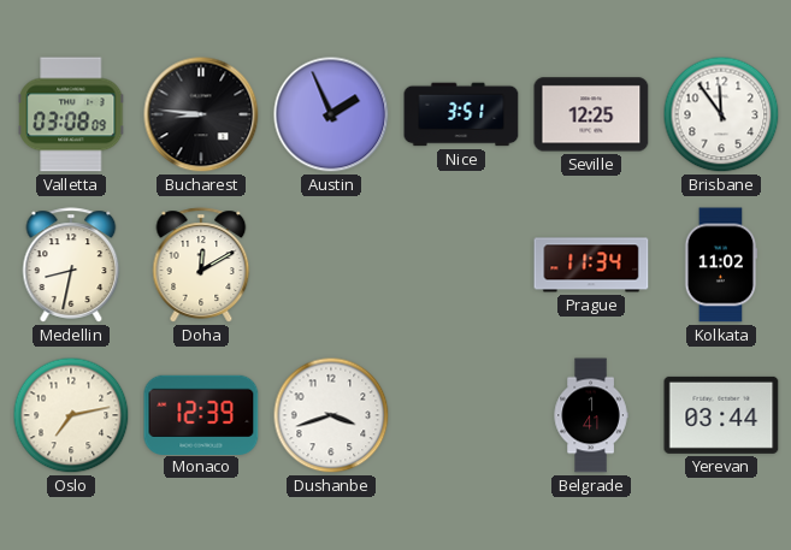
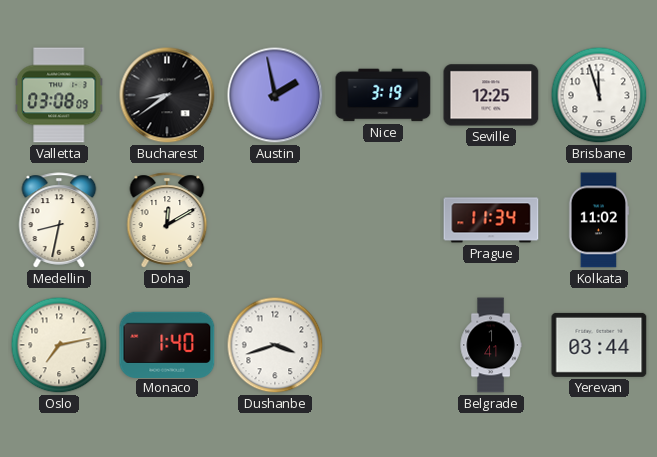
Bucharest: 8:46 -> 8:39 (167, 95)
Austin: 1:56 -> 1:58 (275, 95)
Nice: 3:51 -> 3:19 (383, 95)
Brisbane: 11:54 -> 11:57 (599, 95)
Monaco: 12:39 -> 1:40 (167, 344)
